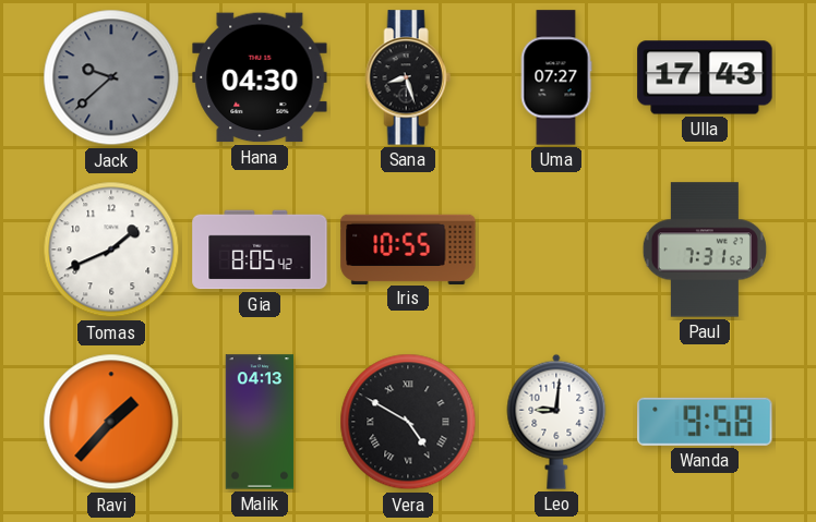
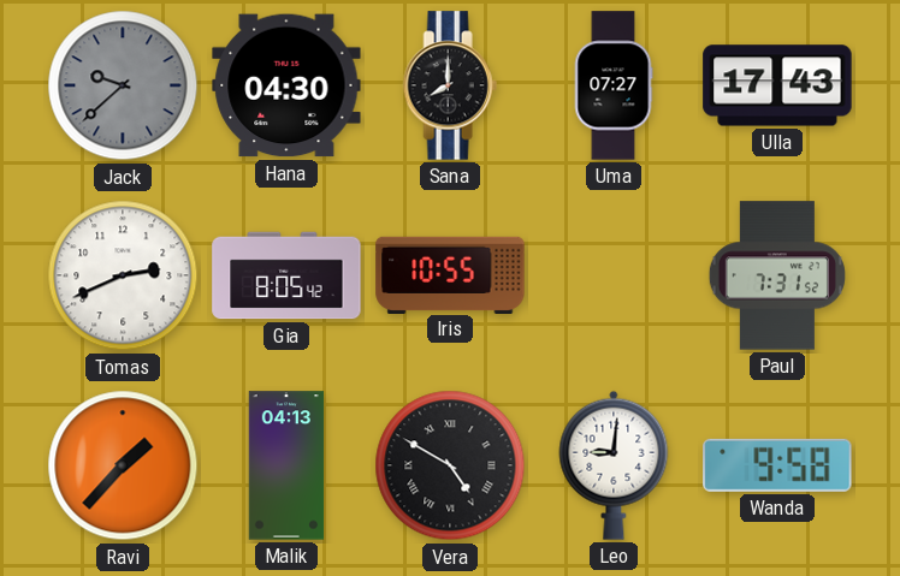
Sana: 8:27 -> 8:00 (450, 85)
Tomas: 1:41 -> 2:41 (123, 275)
